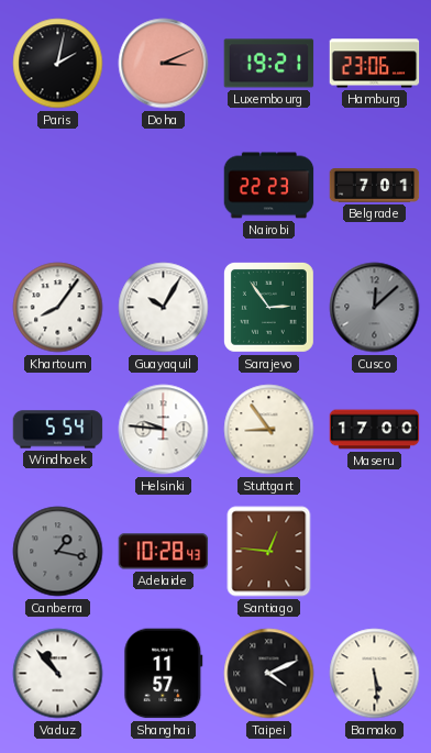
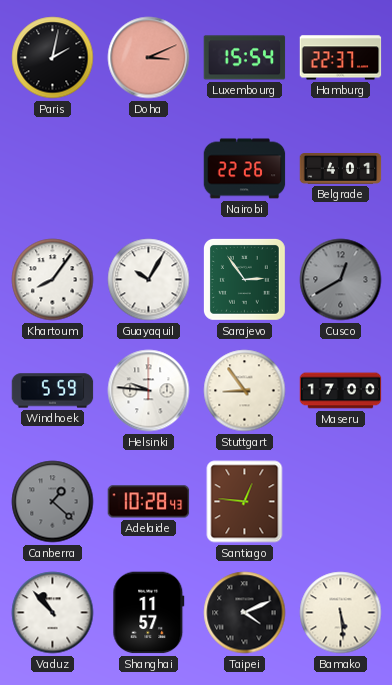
Luxembourg: 19:21 -> 15:54 (245, 58)
Hamburg: 23:06 -> 22:37 (341, 58)
Nairobi: 22:23 -> 22:26 (245, 169)
Belgrade: 7:01 -> 4:01 (341, 169)
Cusco: 12:08 -> 12:40 (341, 280)
Windhoek: 5:54 -> 5:59 (53, 391)
Canberra: 1:17 -> 1:22 (53, 502)
